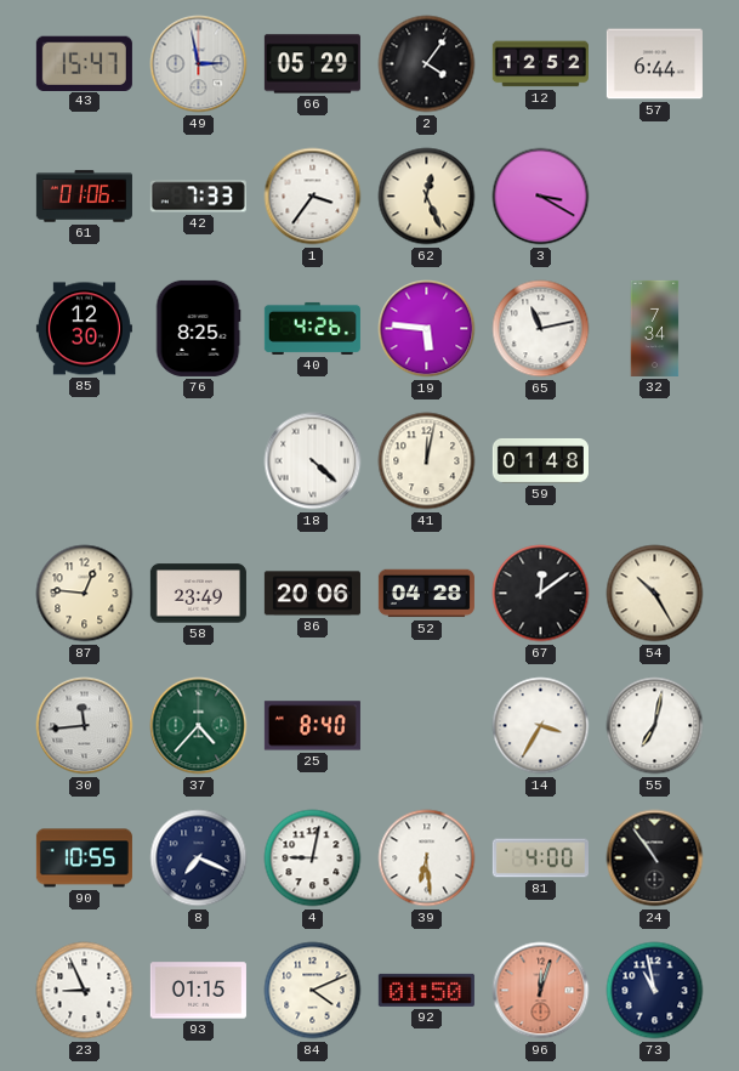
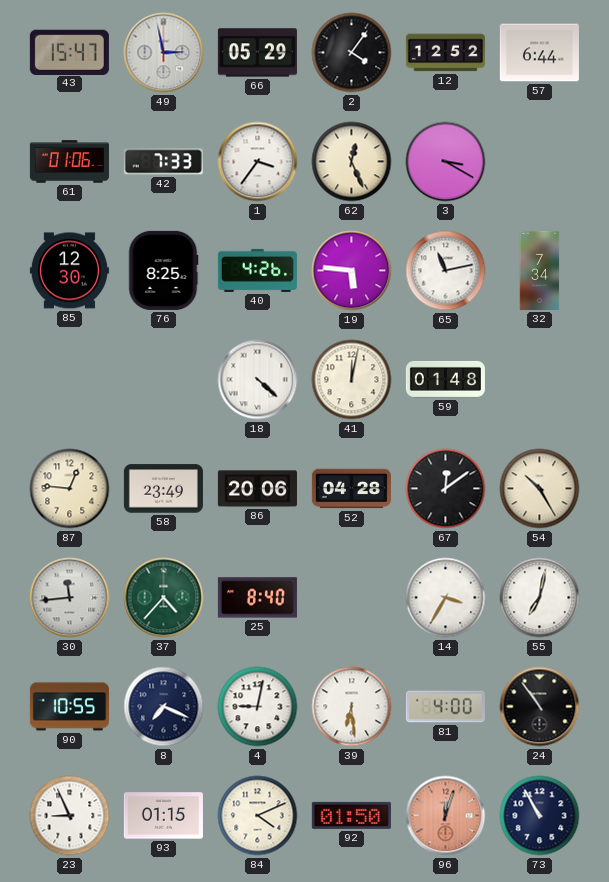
73: 10:58 -> 10:55 (540, 816)
